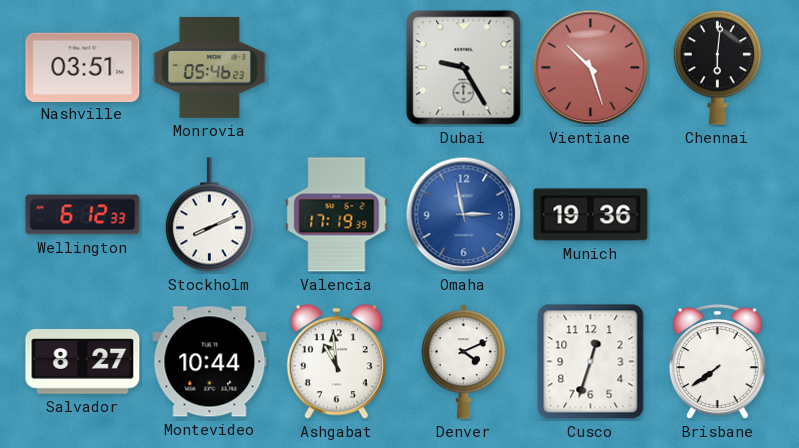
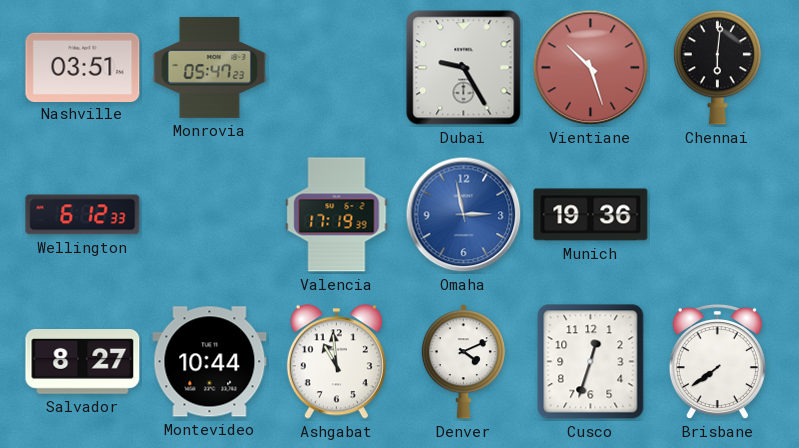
Monrovia: 05:46 -> 05:47 (210, 67)
Stockholm: 8:11 -> none (209, 215)
